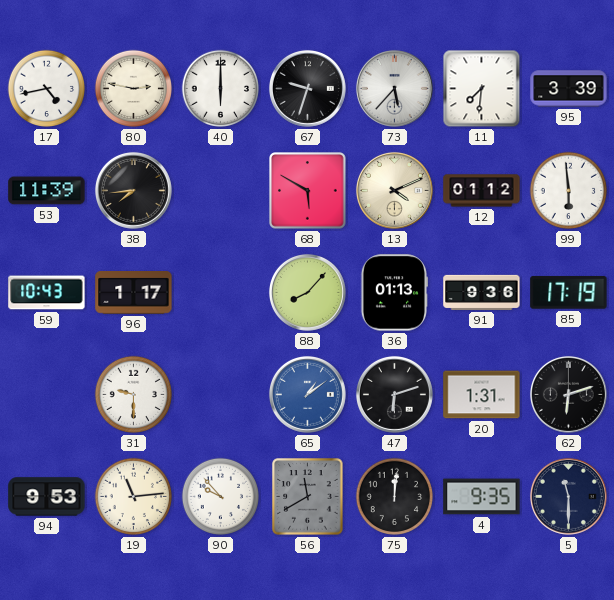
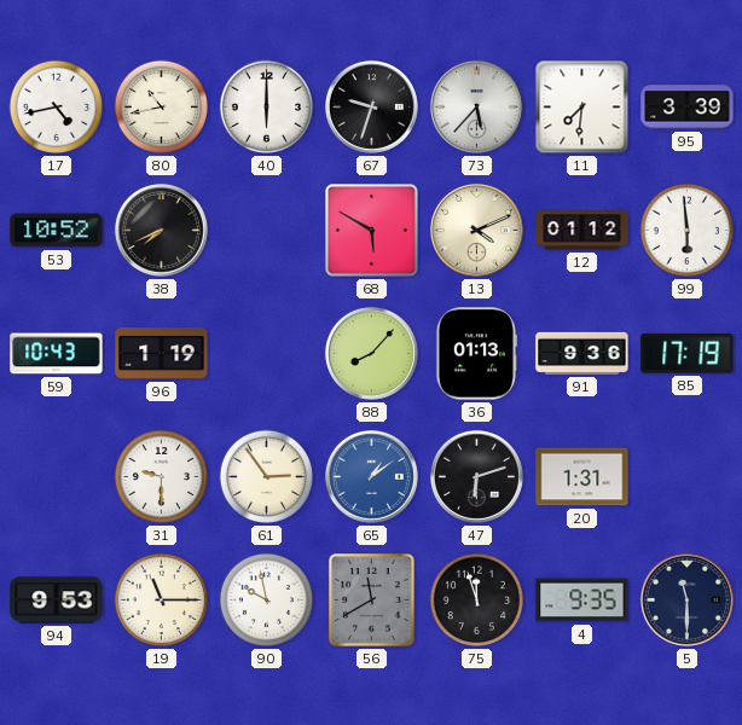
80: 2:47 -> 10:43 (162, 108)
53: 11:39 -> 10:52 (57, 231)
38: 7:44 -> 7:41 (161, 230)
96: 1:17 -> 1:19 (162, 354)
61: none -> 2:54 (267, 477)
62: 6:12 -> none (568, 394)
19: 11:14 -> 11:15 (162, 601)
90: 9:53 -> 9:58 (267, 601)
75: 12:01 -> 11:57 (477, 601)
